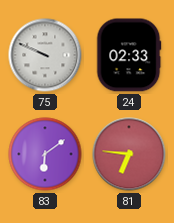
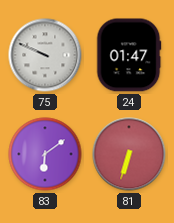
24: 02:33 -> 01:47 (129, 55)
81: 6:46 -> 6:33 (129, 154)
